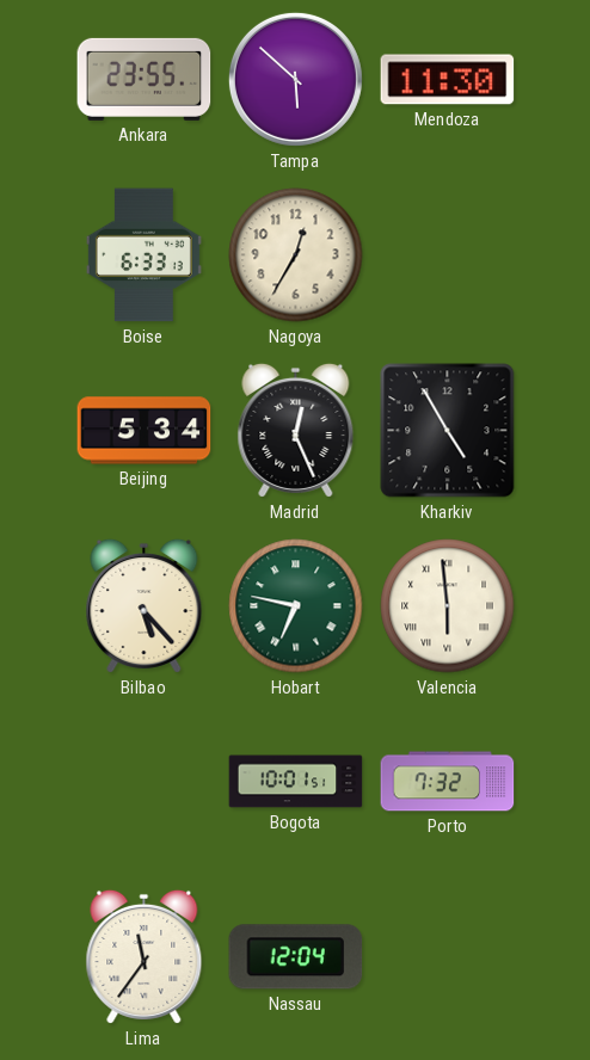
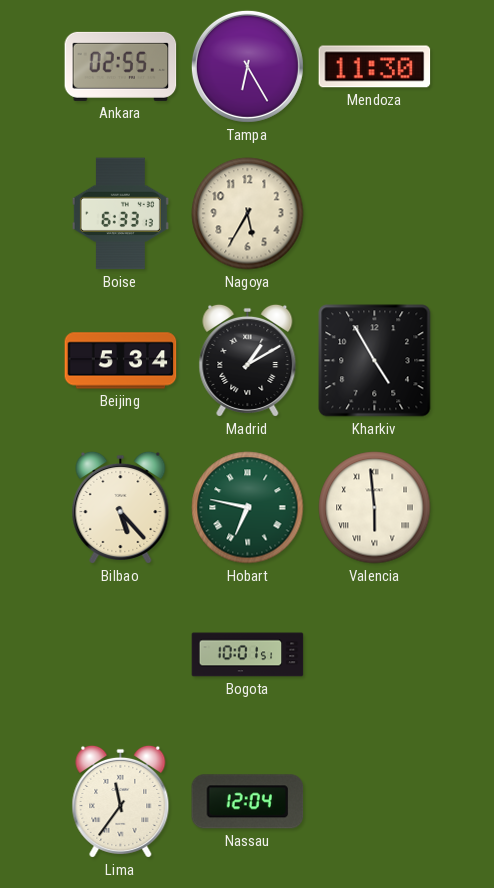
Ankara: 23:55 -> 02:55 (121, 66)
Tampa: 5:52 -> 6:25 (247, 66)
Nagoya: 12:35 -> 5:35 (248, 214)
Madrid: 12:26 -> 1:10 (248, 360)
Porto: 7:32 -> none (448, 782)
